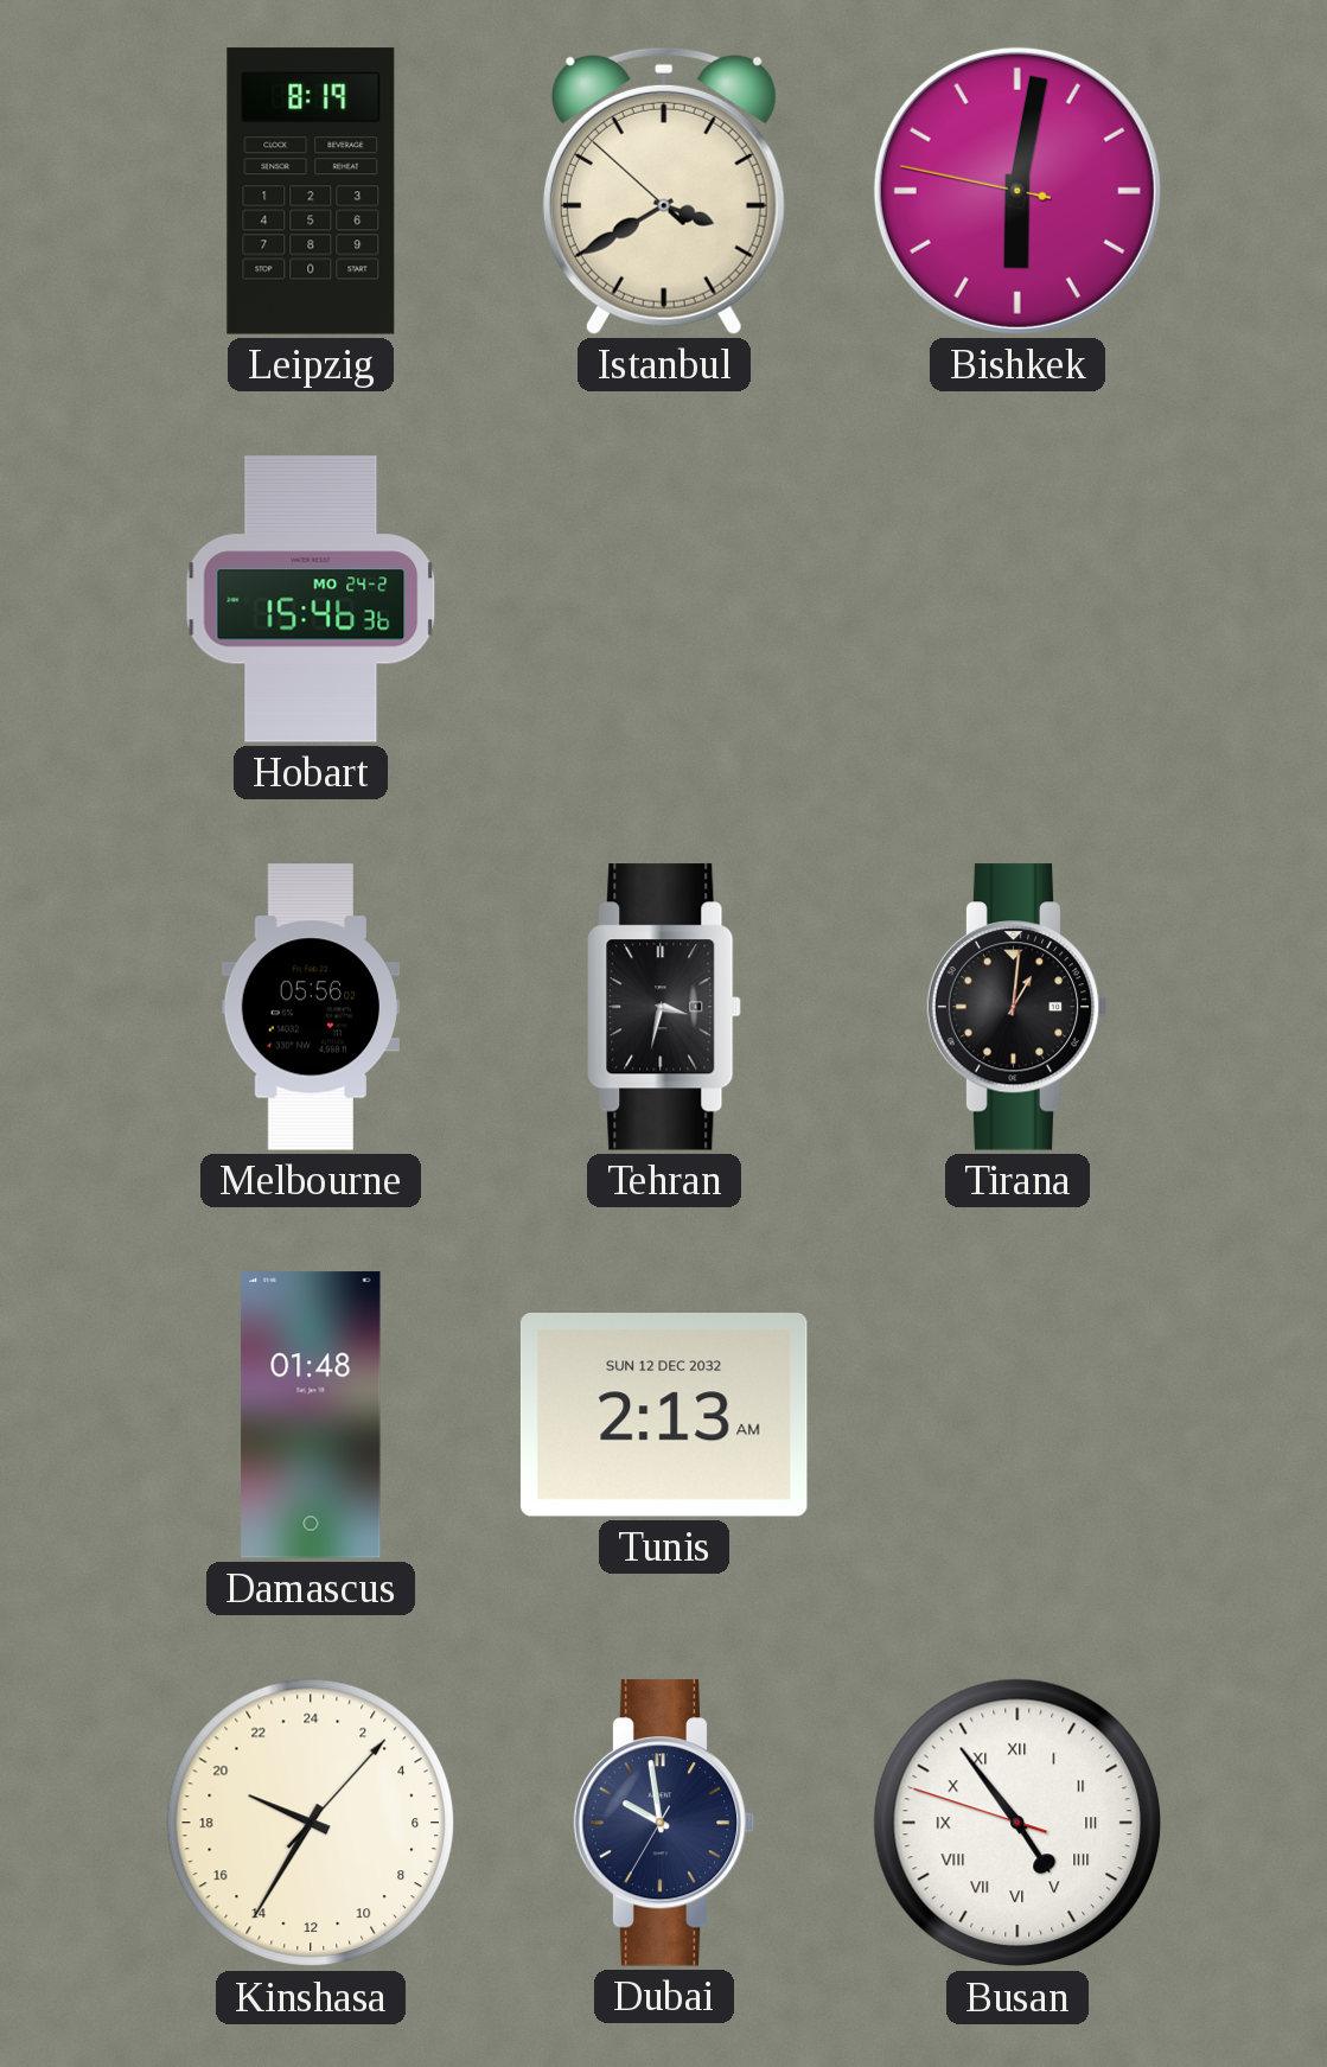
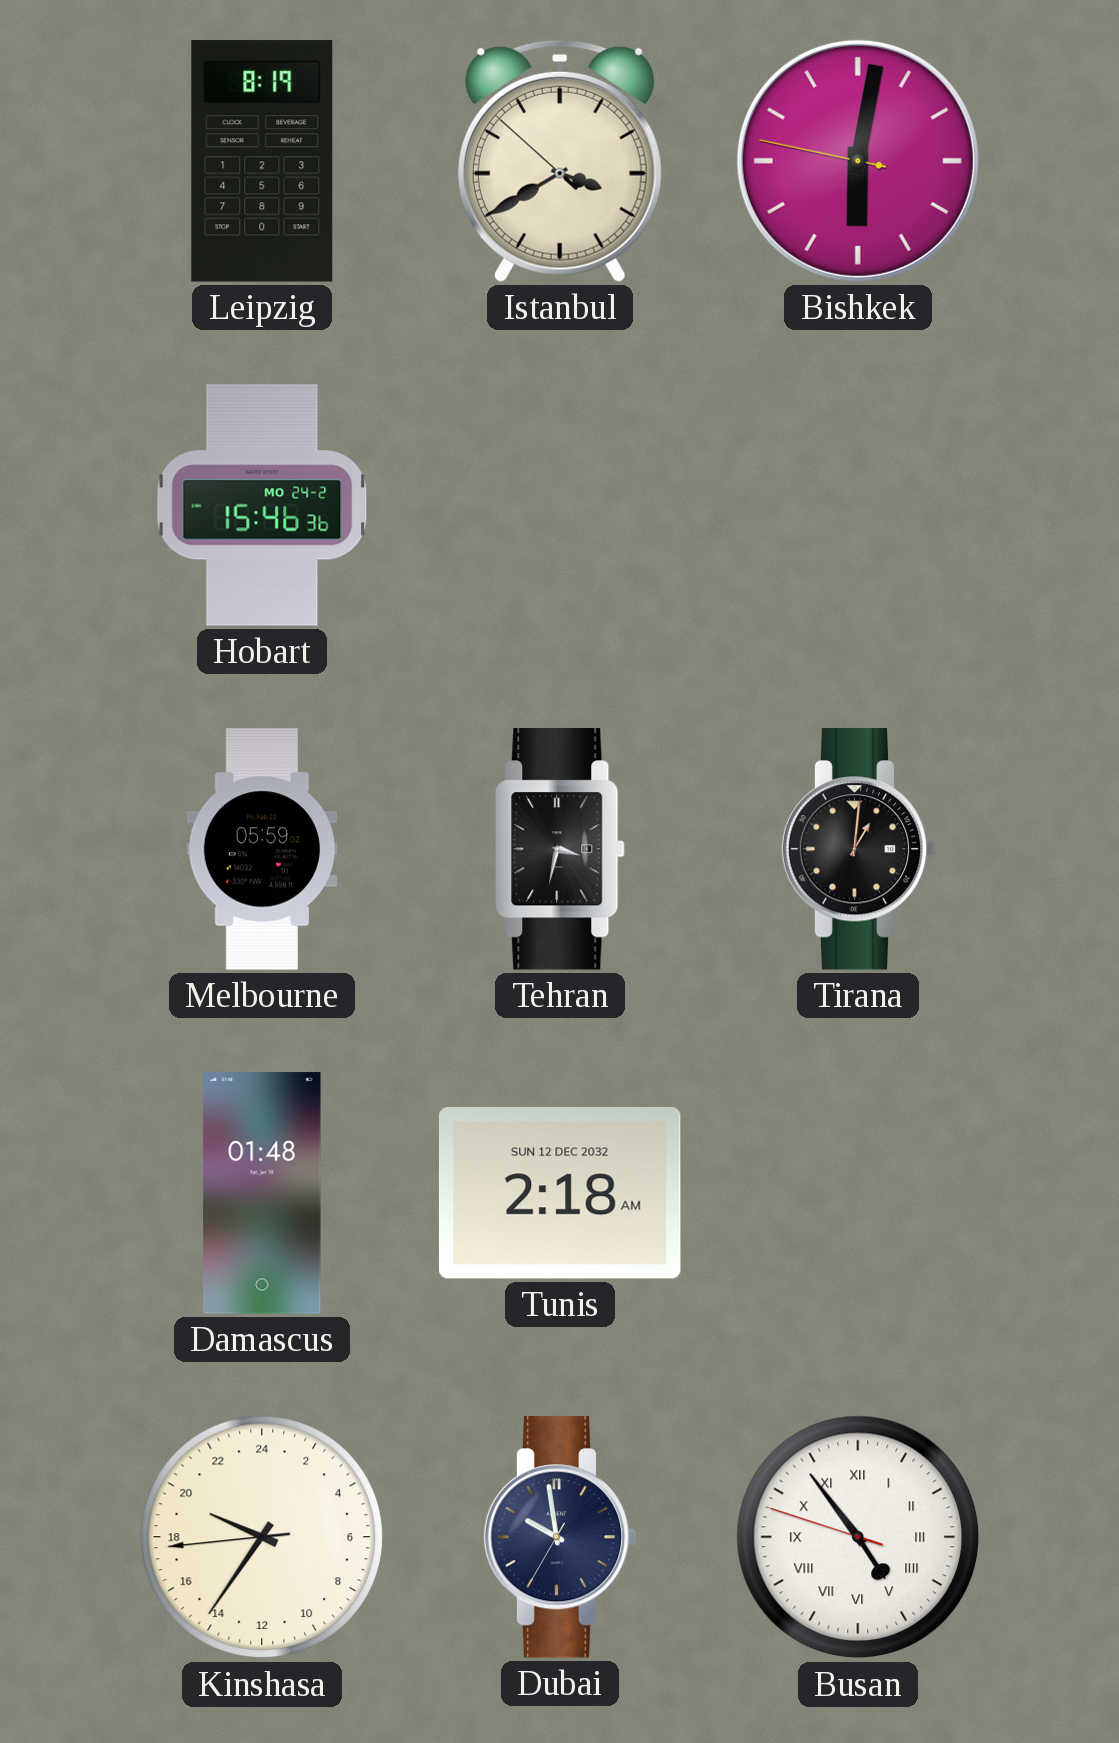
Melbourne: 05:56 -> 05:59 (261, 849)
Tunis: 2:13 -> 2:18 (560, 1193)
Kinshasa: 19:35:07 -> 19:35:44 (262, 1537)
